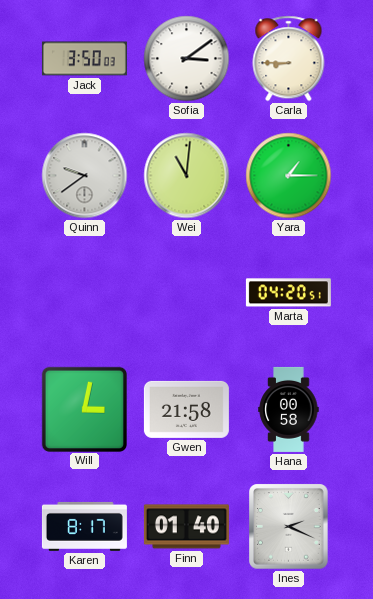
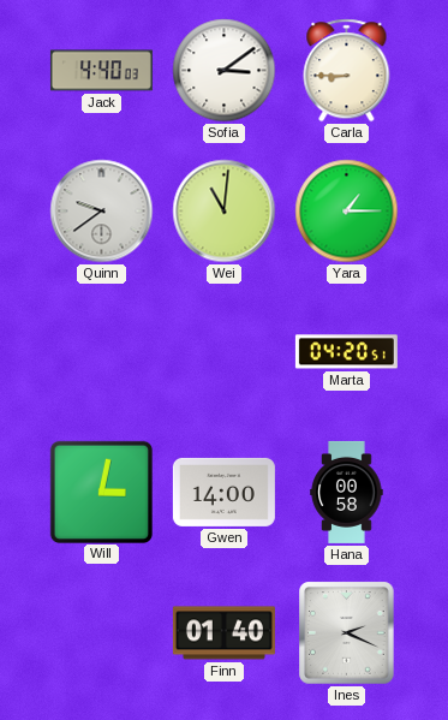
Jack: 3:50 -> 4:40 (101, 71)
Gwen: 21:58 -> 14:00 (223, 492)
Karen: 8:17 -> none (84, 526)
